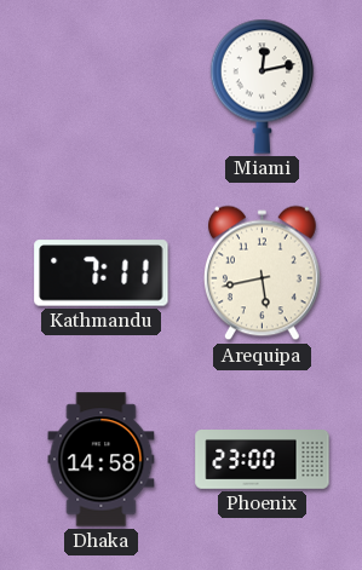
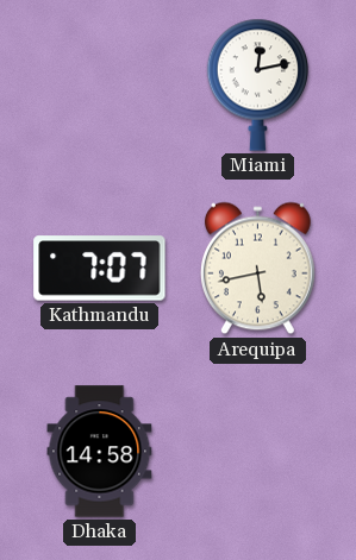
Kathmandu: 7:11 -> 7:07 (100, 269)
Phoenix: 23:00 -> none (263, 460)
